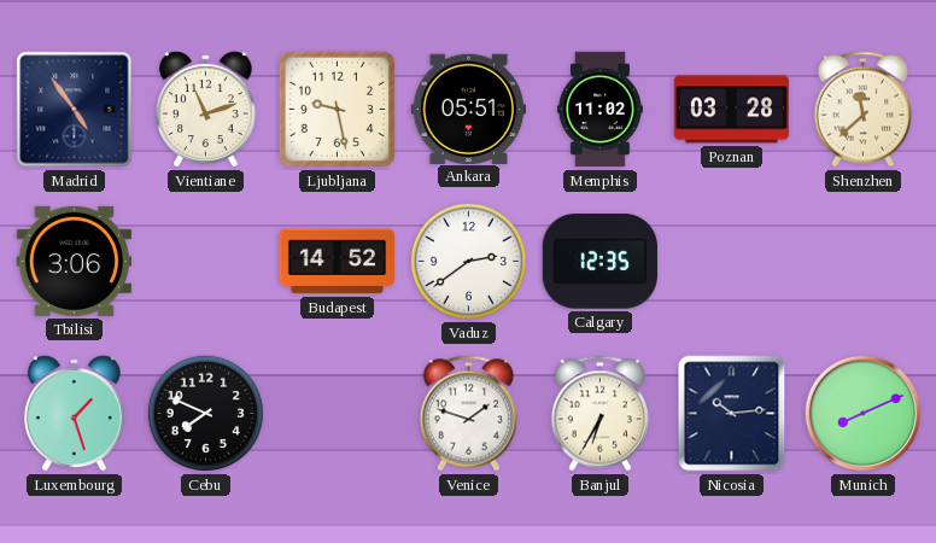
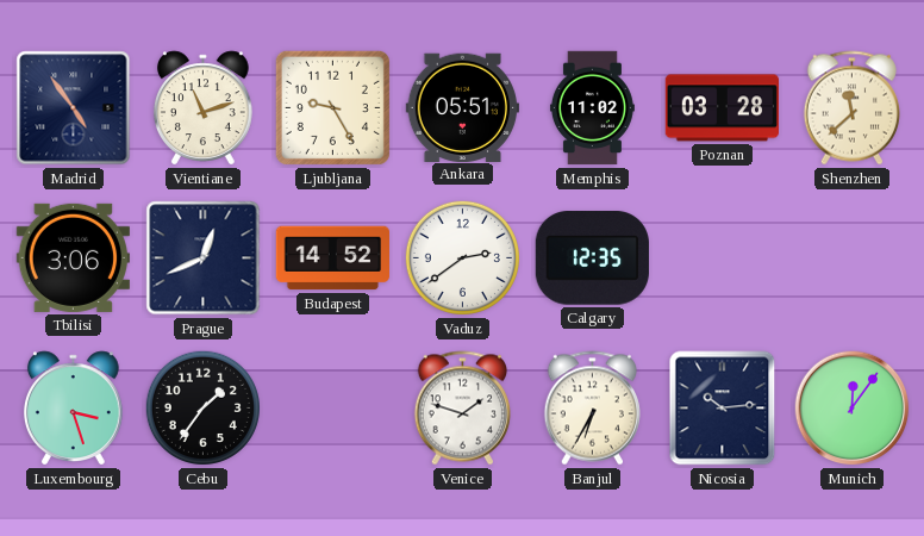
Ljubljana: 9:28 -> 9:25 (332, 107)
Prague: none -> 12:41 (204, 258)
Luxembourg: 1:27 -> 3:27 (73, 409)
Cebu: 7:49 -> 1:36 (202, 407)
Munich: 8:11 -> 12:06 (853, 409)
